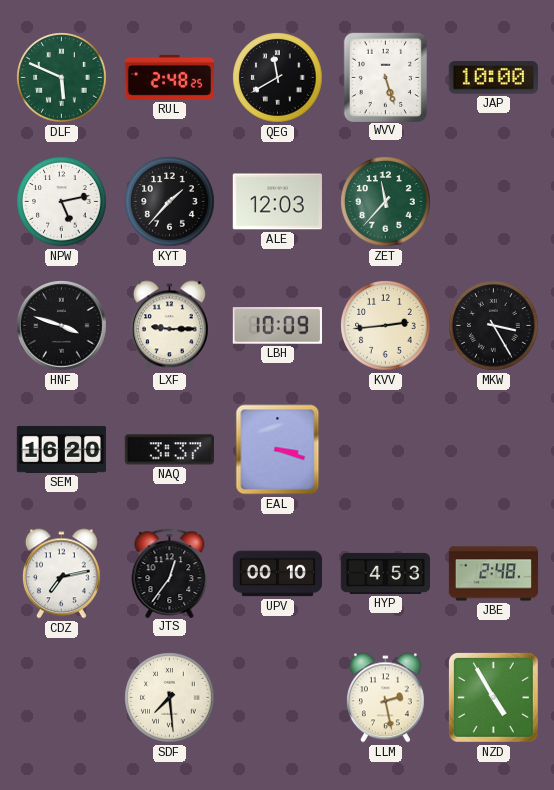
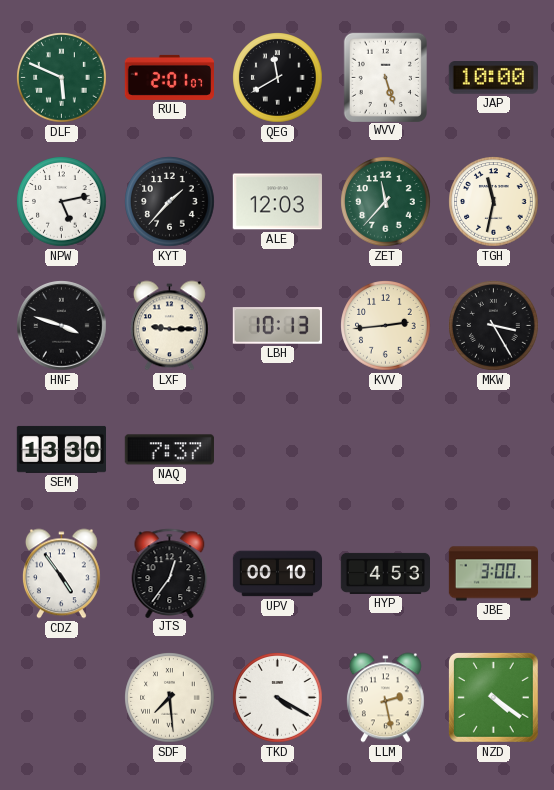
RUL: 2:48 -> 2:01 (169, 77)
TGH: none -> 11:32 (494, 202)
LBH: 10:09 -> 10:13 (277, 326)
SEM: 16:20 -> 13:30 (61, 449)
NAQ: 3:37 -> 7:37 (169, 450)
EAL: 3:18 -> none (278, 450)
CDZ: 7:13 -> 4:54 (61, 574)
JBE: 2:48 -> 3:00 (494, 574)
TKD: none -> 4:20 (278, 698)
NZD: 4:55 -> 4:21 (493, 697)
